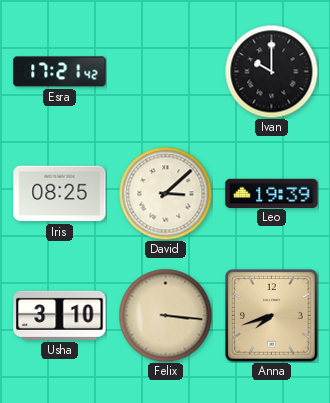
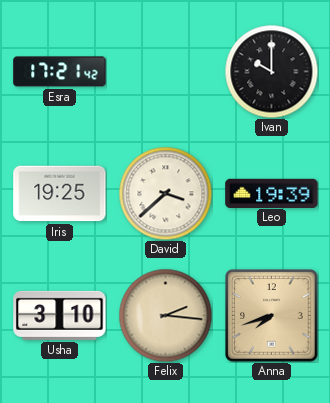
Iris: 08:25 -> 19:25 (60, 194)
David: 3:08 -> 3:38 (165, 193)
Felix: 3:16 -> 2:16 (165, 315)
